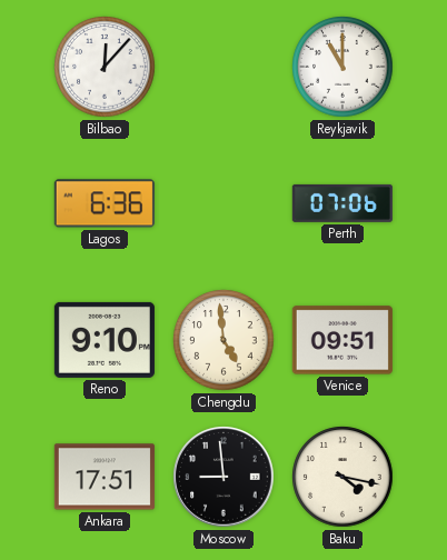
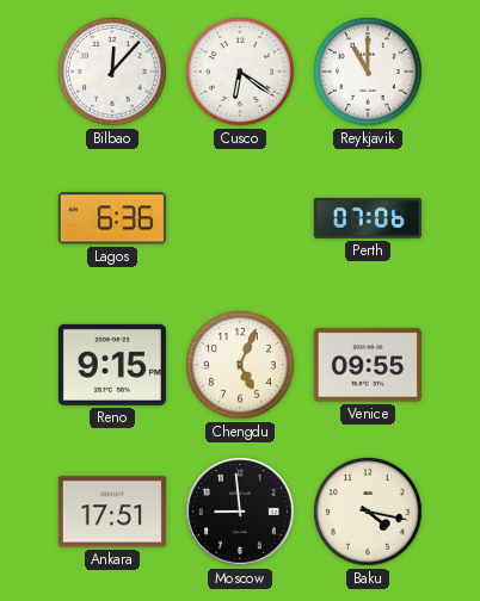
Cusco: none -> 6:21 (240, 72)
Reno: 9:10 -> 9:15 (112, 365)
Chengdu: 4:59 -> 5:04 (240, 365)
Venice: 09:51 -> 09:55 (368, 365)
